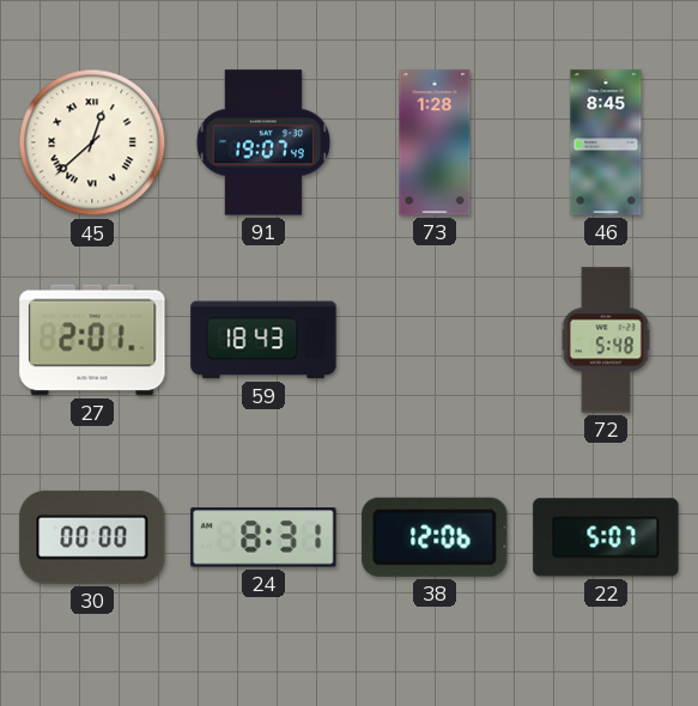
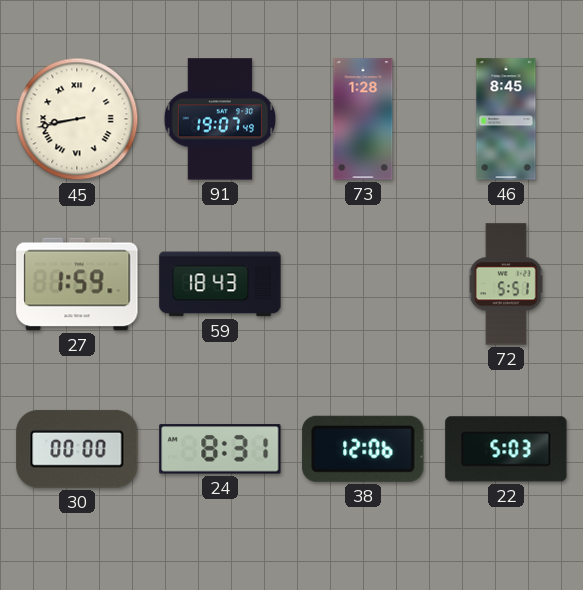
45: 12:38 -> 8:43 (77, 119)
27: 2:01 -> 1:59 (77, 284)
72: 5:48 -> 5:51 (506, 284)
22: 5:07 -> 5:03 (506, 449)
